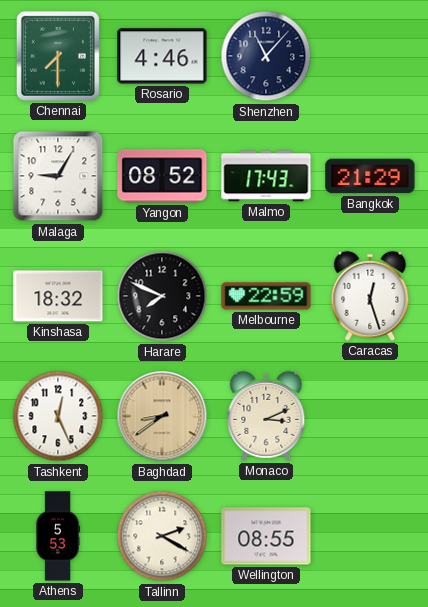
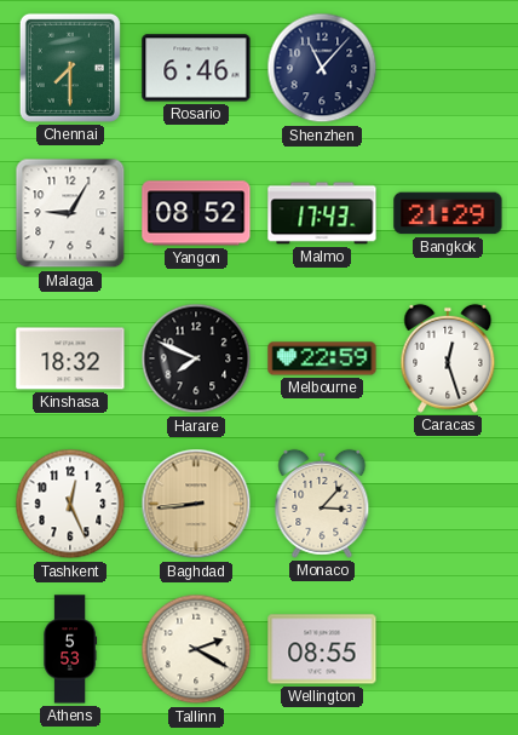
Rosario: 4:46 -> 6:46 (196, 68)
Baghdad: 8:39 -> 8:44 (196, 504)
Monaco: 3:11 -> 3:07 (322, 504)
